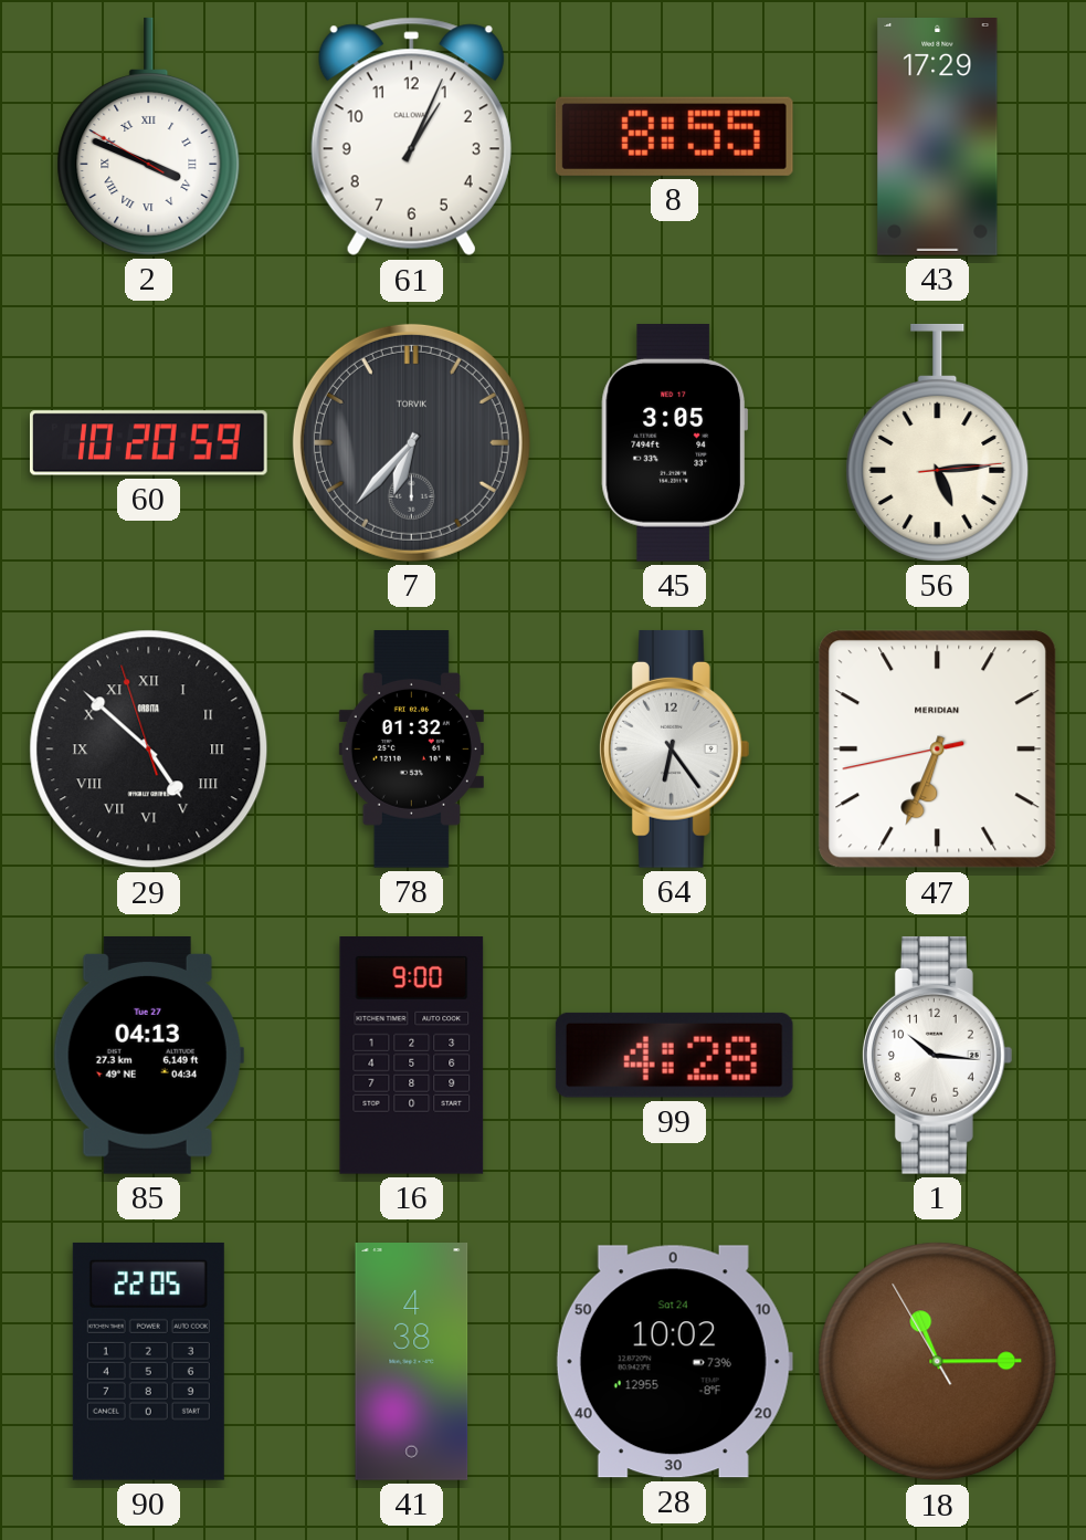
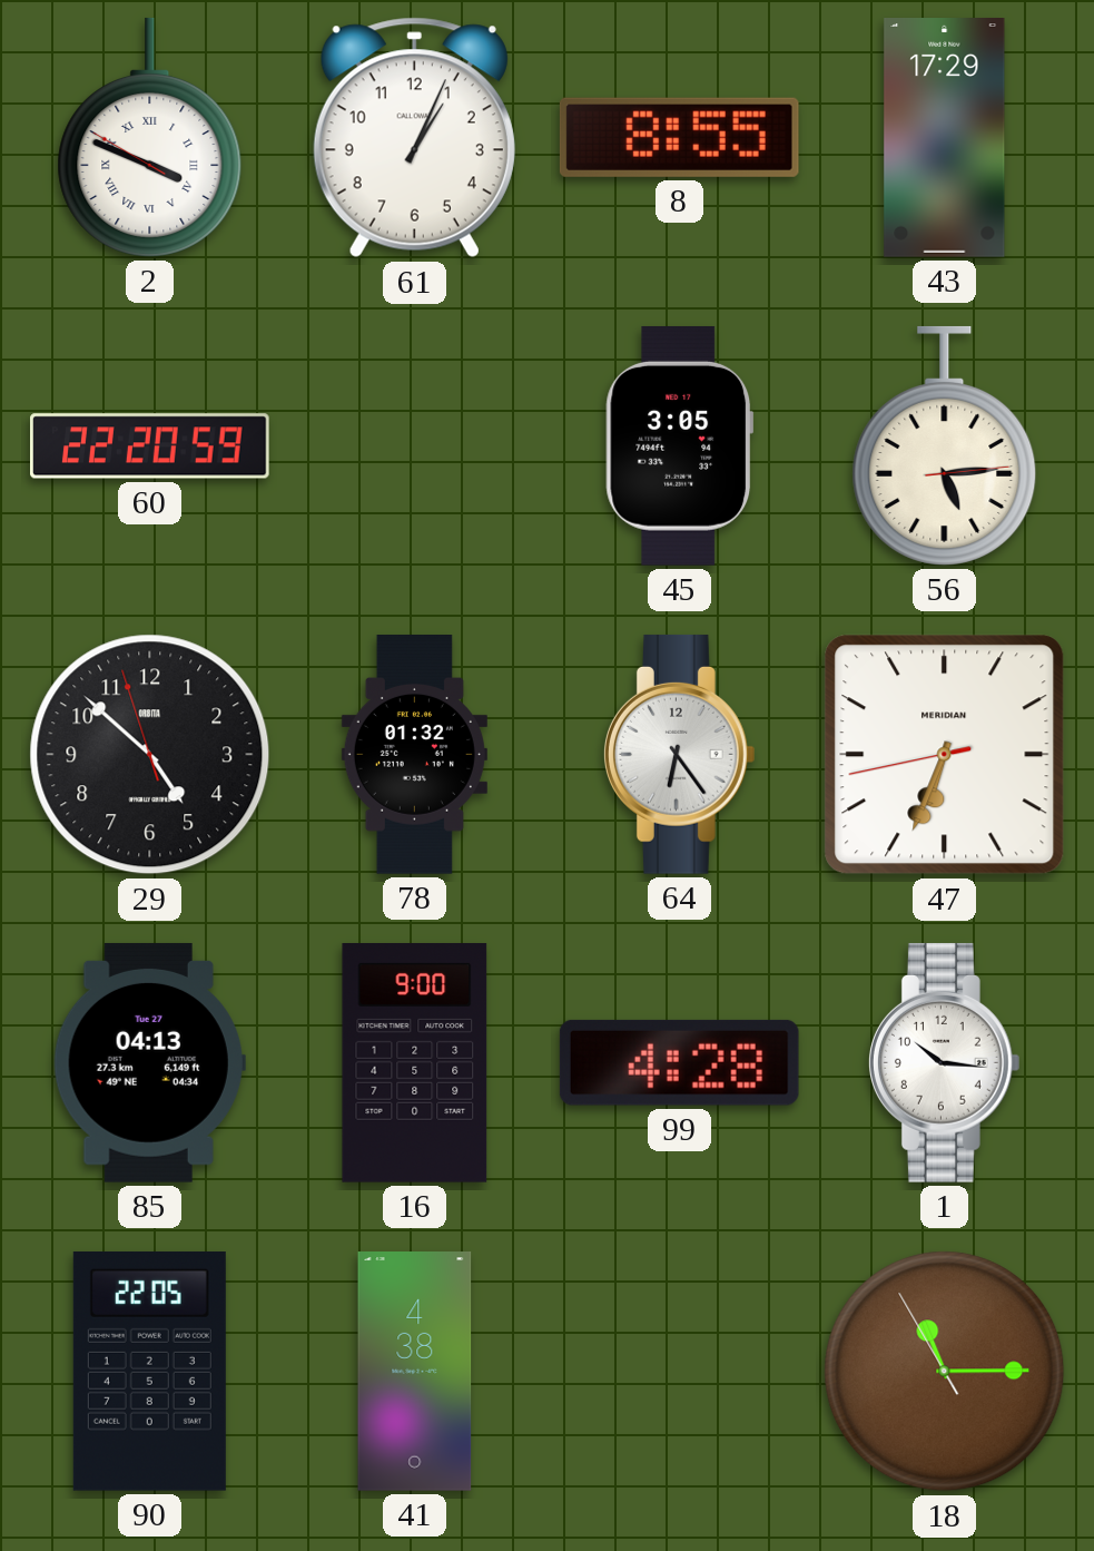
60: 10:20 -> 22:20 (150, 446)
7: 6:37 -> none (411, 442)
29 numerals: Roman -> Arabic (150, 755)
28: 10:02 -> none (674, 1362)
